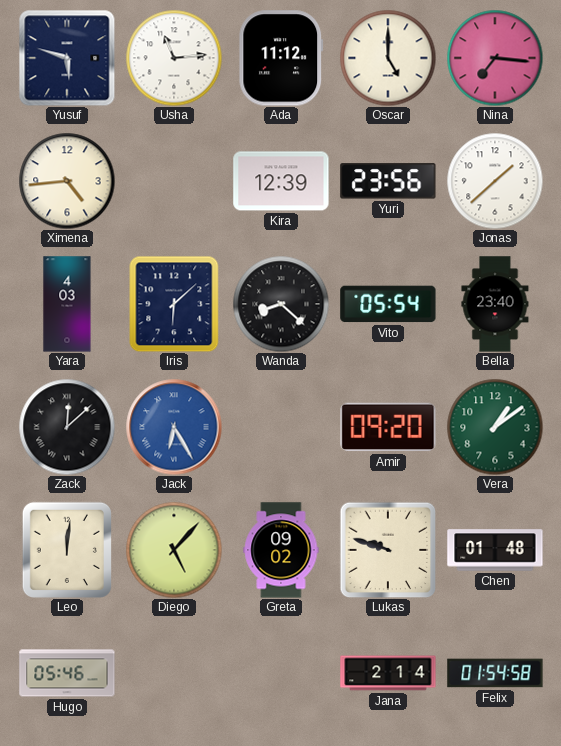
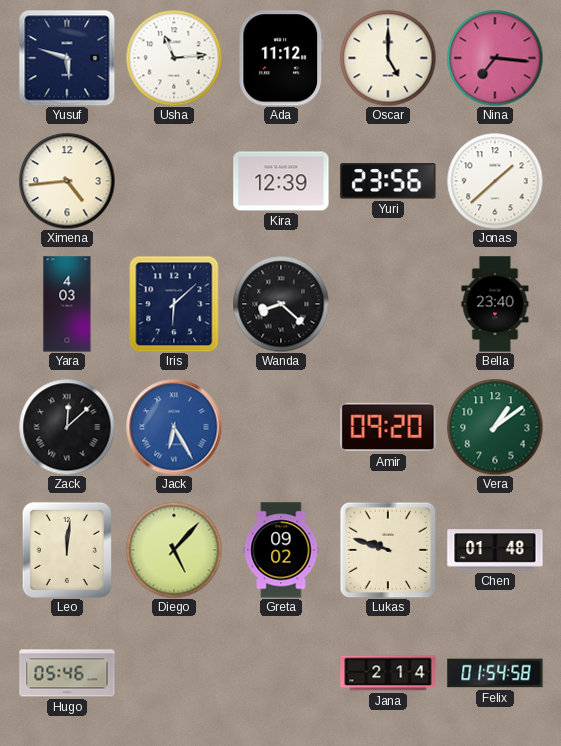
Vito: 05:54 -> none (388, 304)
